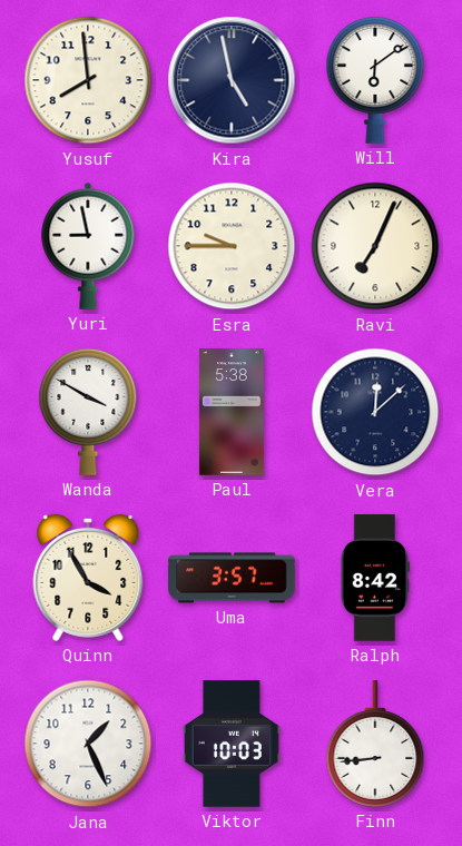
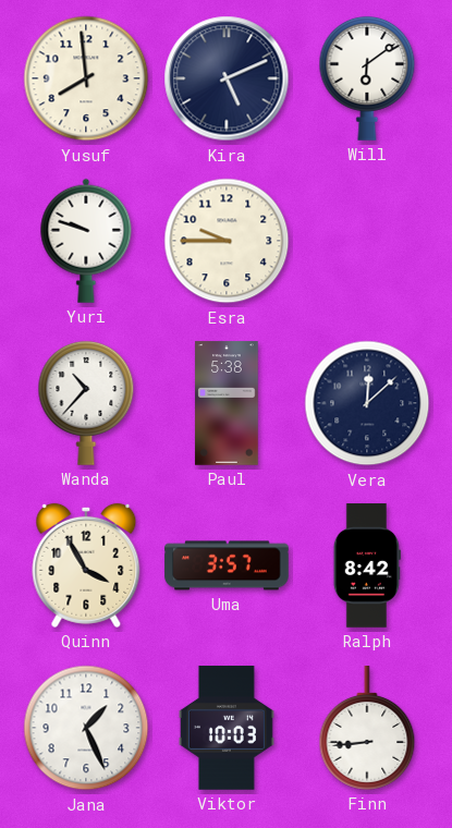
Kira: 4:58 -> 5:11 (227, 78)
Yuri: 8:58 -> 9:48 (86, 241)
Ravi: 7:04 -> none (375, 246)
Wanda: 3:50 -> 10:37 (86, 403)
